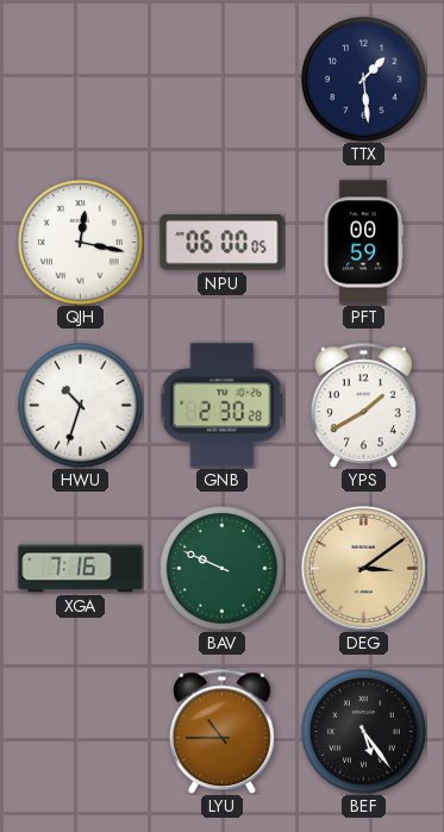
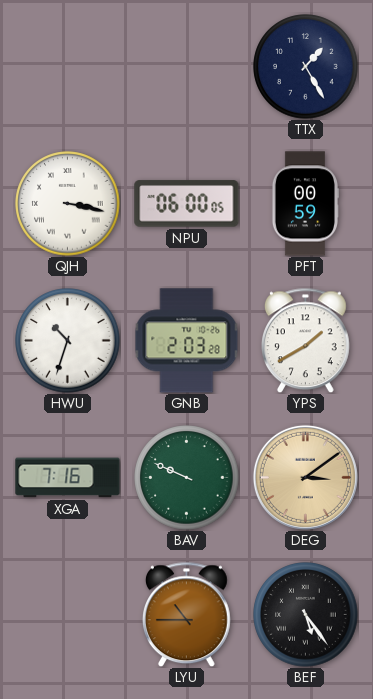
TTX: 1:29 -> 1:25 (306, 67)
QJH: 12:17 -> 3:17 (68, 204)
GNB: 2:30 -> 2:03 (187, 341)
